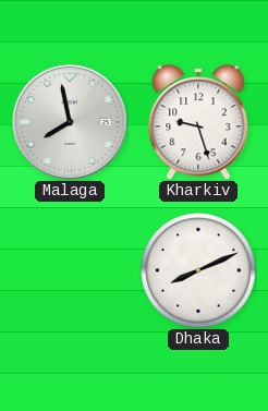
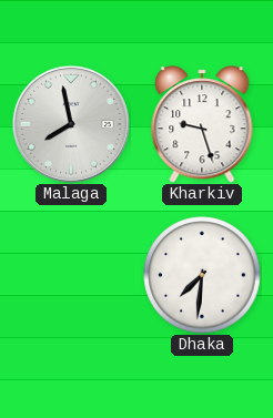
Dhaka: 8:11 -> 7:31 (202, 275)
